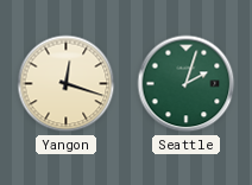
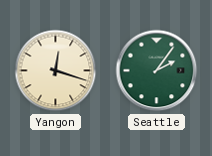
Seattle: 2:03 -> 2:06 (157, 71)
